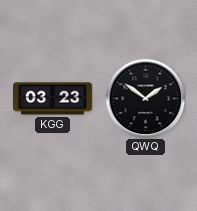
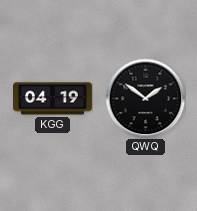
KGG: 03:23 -> 04:19 (53, 99)
